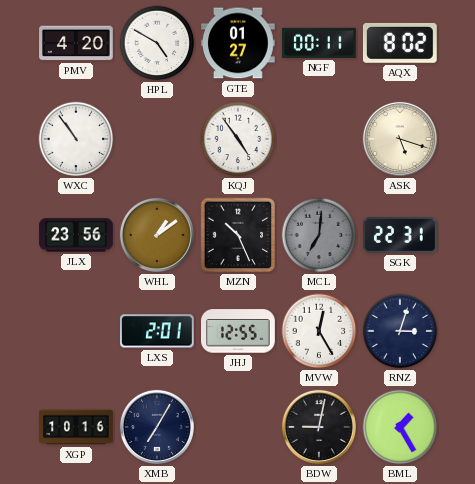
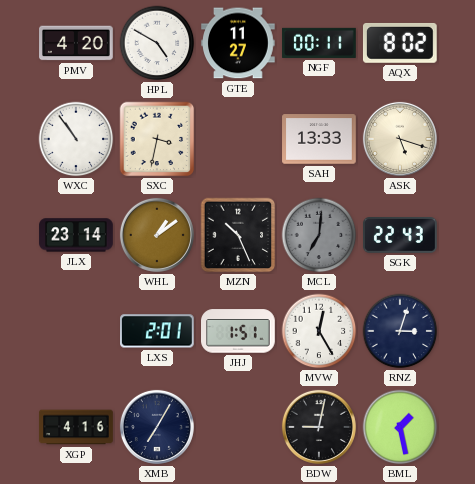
GTE: 01:27 -> 11:27 (239, 43)
SXC: none -> 3:32 (157, 139)
KQJ: 4:54 -> none (238, 139)
SAH: none -> 13:33 (319, 139)
JLX: 23:56 -> 23:14 (76, 235)
SGK: 22:31 -> 22:43 (401, 236)
JHJ: 12:55 -> 1:51 (238, 331)
XGP: 10:16 -> 4:16 (76, 427)
BML: 1:25 -> 1:28 (400, 427)
